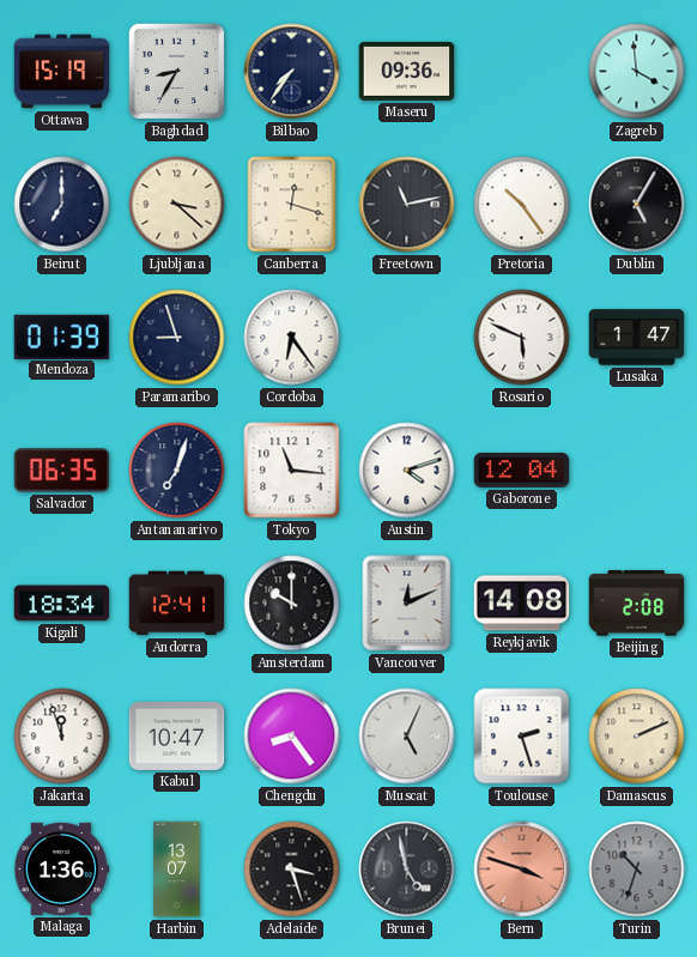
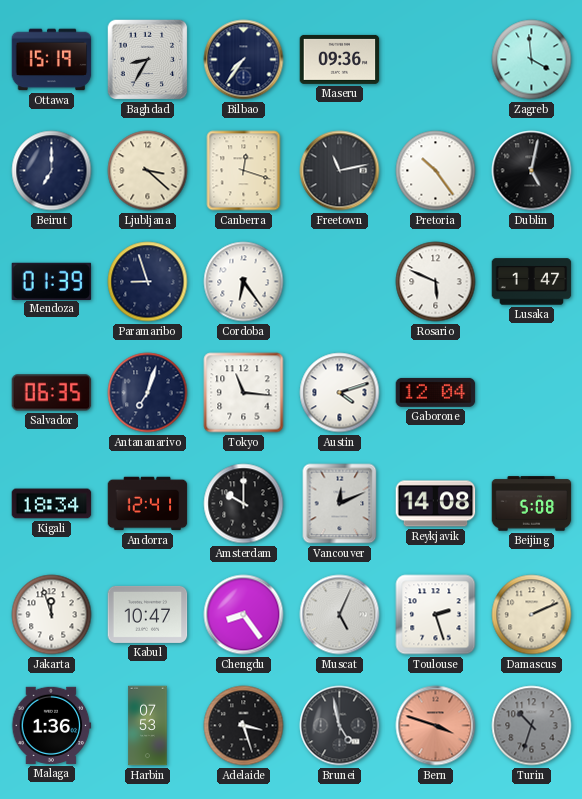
Dublin: 5:05 -> 5:02 (532, 171)
Beijing: 2:08 -> 5:08 (532, 504)
Harbin: 13:07 -> 07:53 (148, 726)
